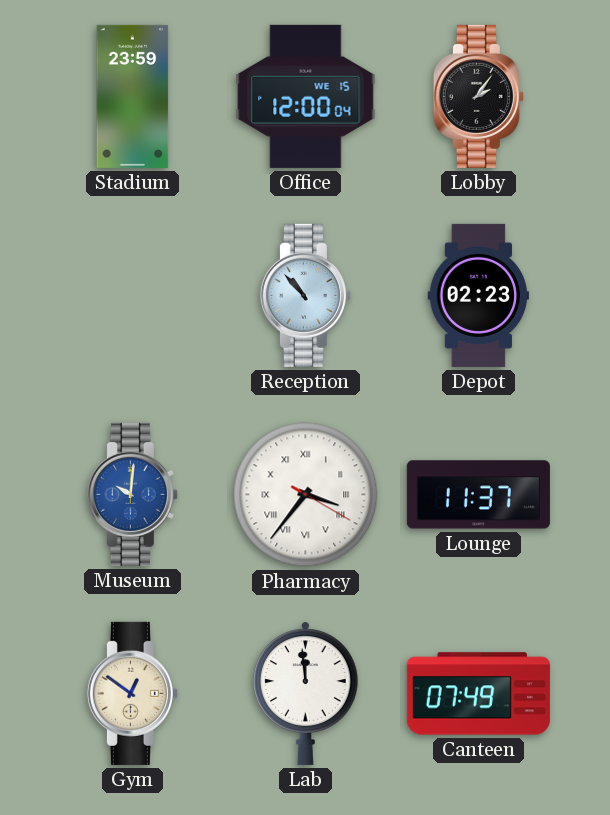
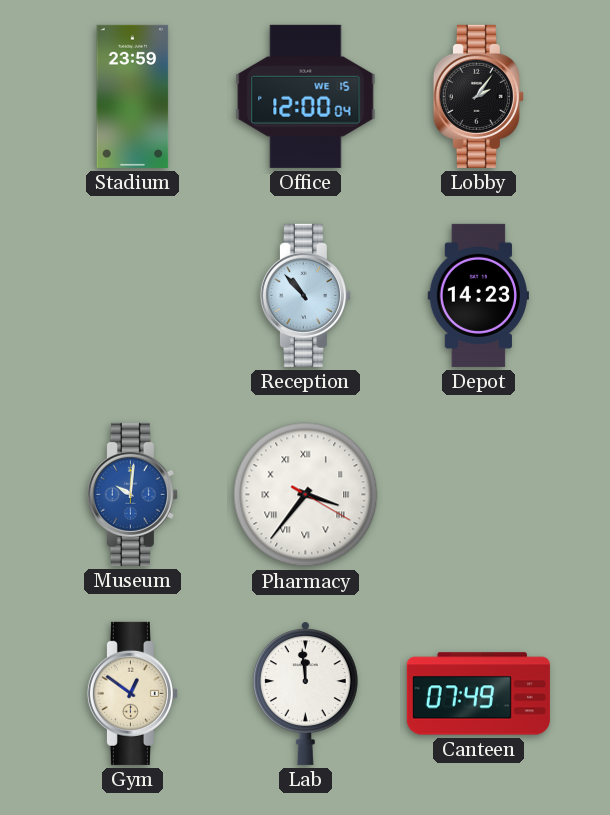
Depot: 02:23 -> 14:23 (478, 295)
Lounge: 11:37 -> none (478, 495)
